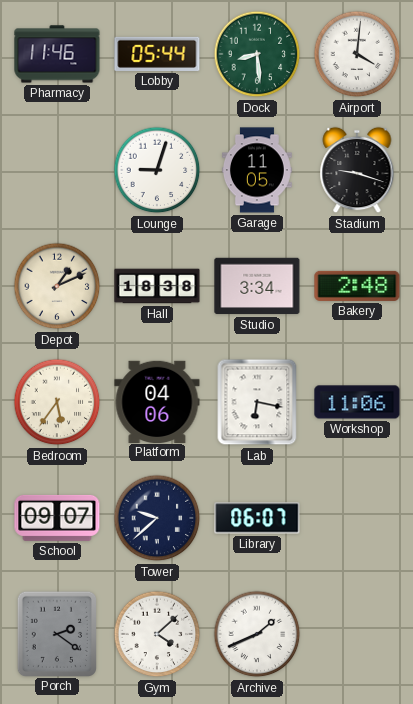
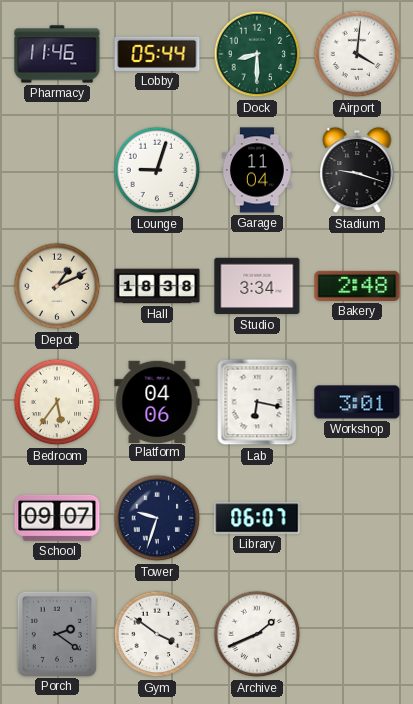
Dock: 8:29 -> 8:30 (257, 54)
Garage: 11:05 -> 11:04 (257, 170)
Workshop: 11:06 -> 3:01 (357, 402)
Tower: 9:38 -> 9:33 (157, 518)
Gym: 4:08 -> 3:51 (157, 634)
